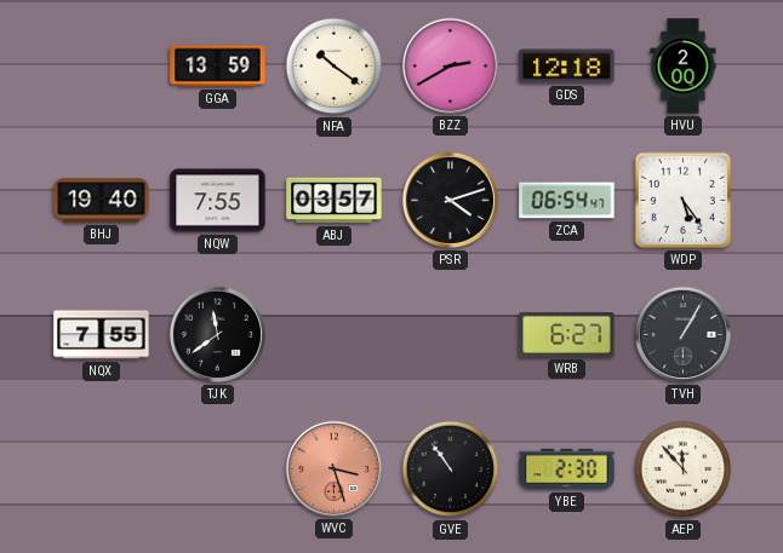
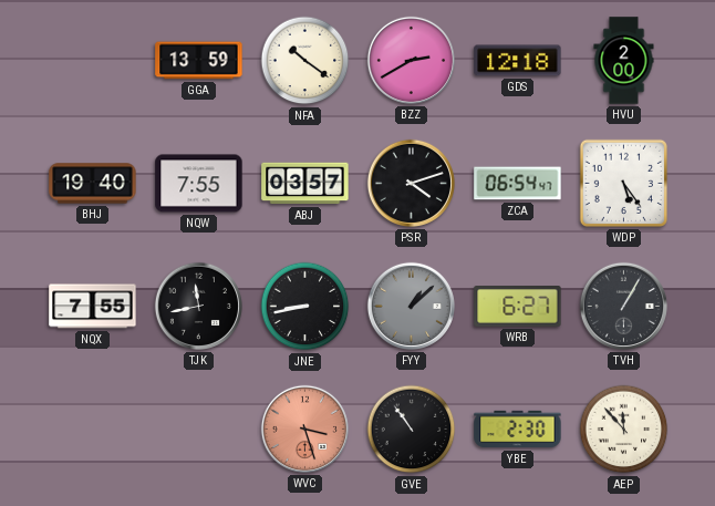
TJK: 11:39 -> 11:43 (198, 306)
JNE: none -> 8:43 (305, 307)
FYY: none -> 1:08 (411, 306)
